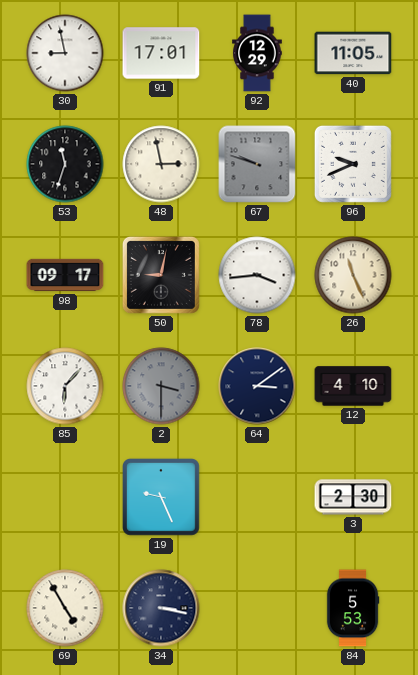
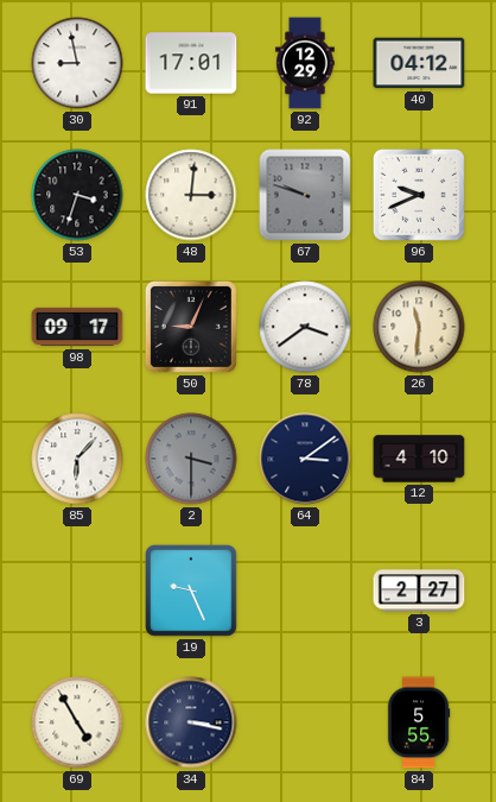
40: 11:05 -> 04:12 (419, 63)
53: 11:33 -> 3:33 (77, 195)
48: 2:58 -> 3:01 (191, 195)
50: 9:02 -> 9:04 (191, 327)
78: 3:44 -> 3:39 (305, 327)
26: 11:26 -> 11:31 (419, 327)
3: 2:30 -> 2:27 (419, 591)
84: 5:53 -> 5:55 (419, 722)
